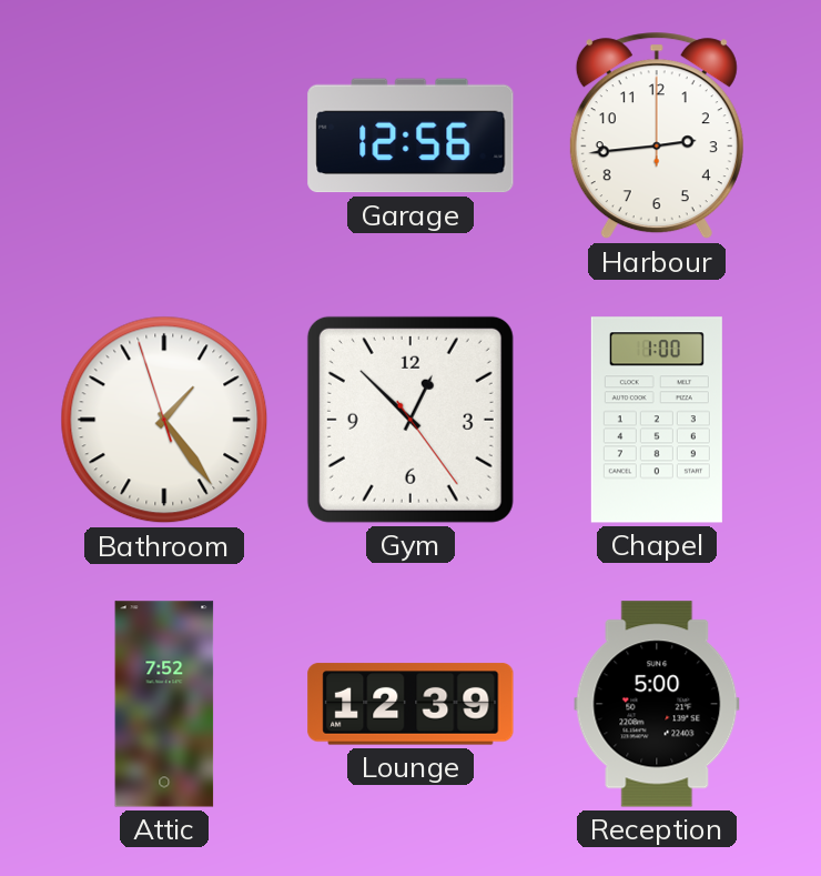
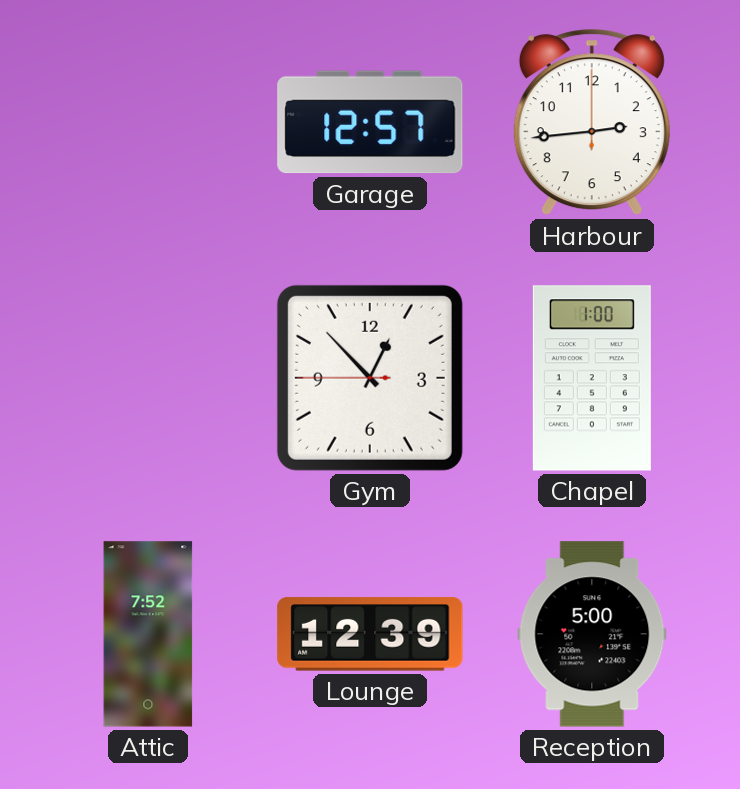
Garage: 12:56 -> 12:57 (370, 122)
Bathroom: 1:23 -> none (164, 420)
Gym: 12:52:24 -> 12:52:45 (370, 378)
